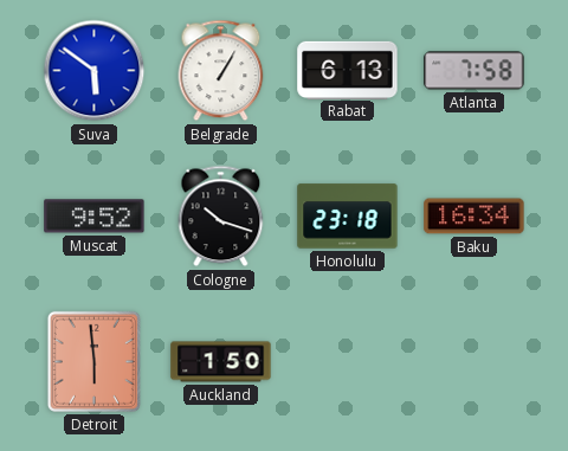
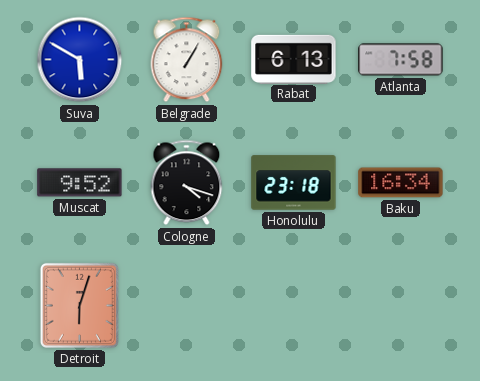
Suva: 5:51 -> 5:50 (80, 60)
Cologne: 10:18 -> 4:18 (187, 183)
Detroit: 5:59 -> 6:03 (79, 305)
Auckland: 1:50 -> none (221, 362)
